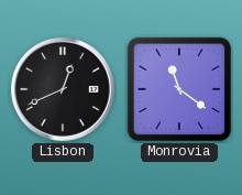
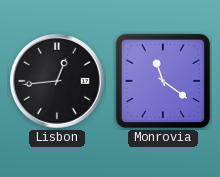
Lisbon: 12:41 -> 12:44 (57, 81)
